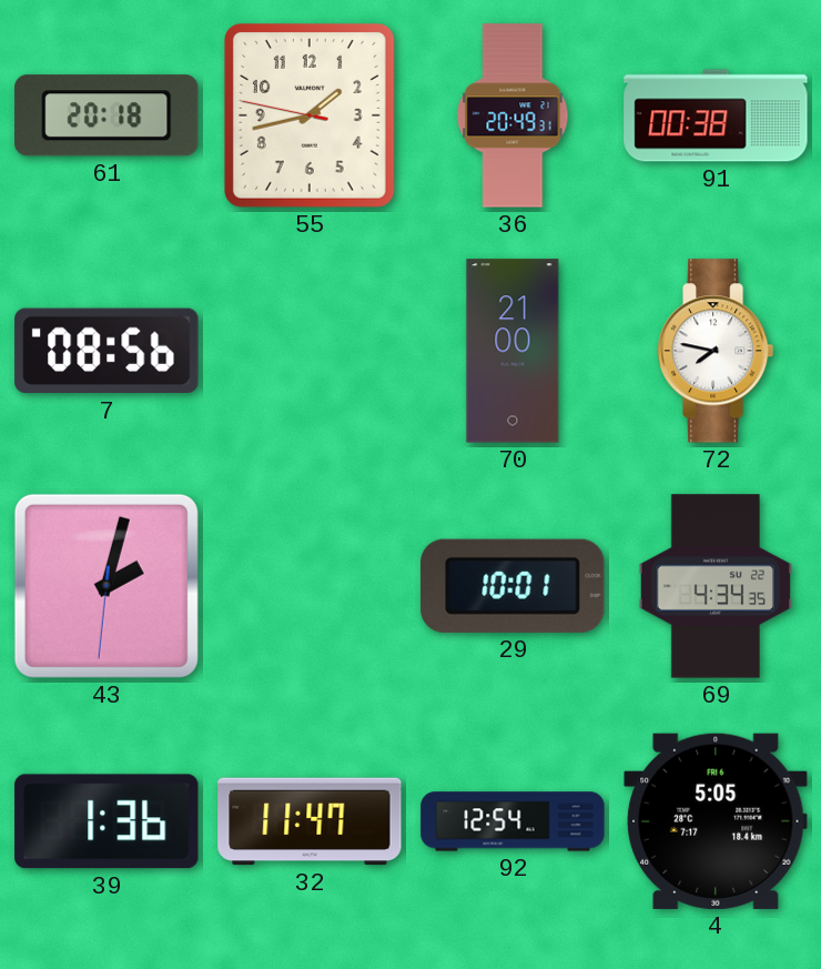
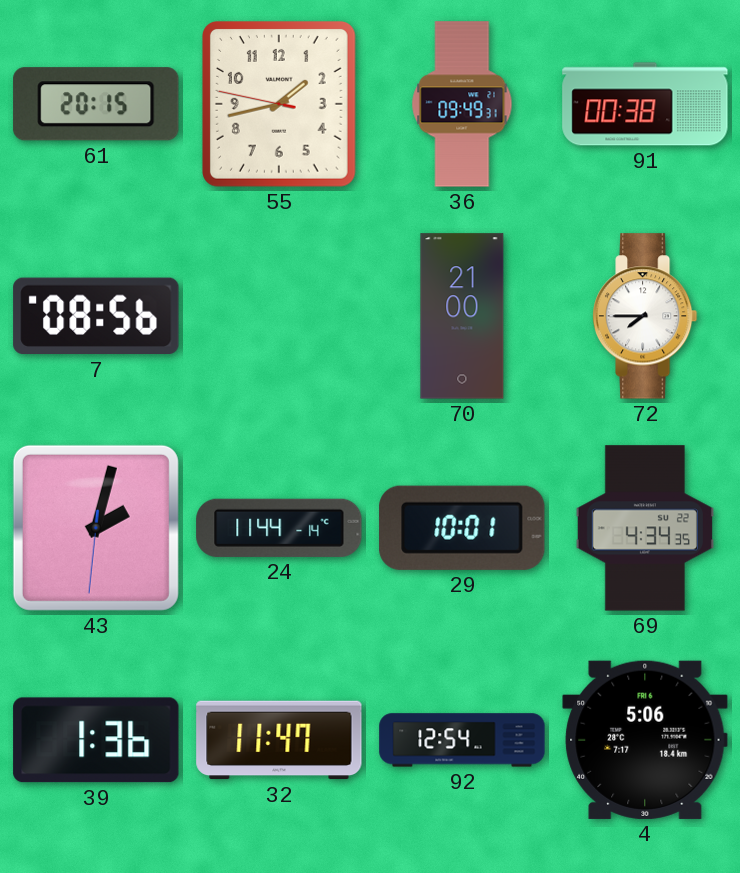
61: 20:18 -> 20:15 (96, 104)
36: 20:49 -> 09:49 (462, 104)
72: 7:47 -> 7:45 (645, 316)
24: none -> 11:44 (279, 528)
4: 5:05 -> 5:06 (645, 740)
